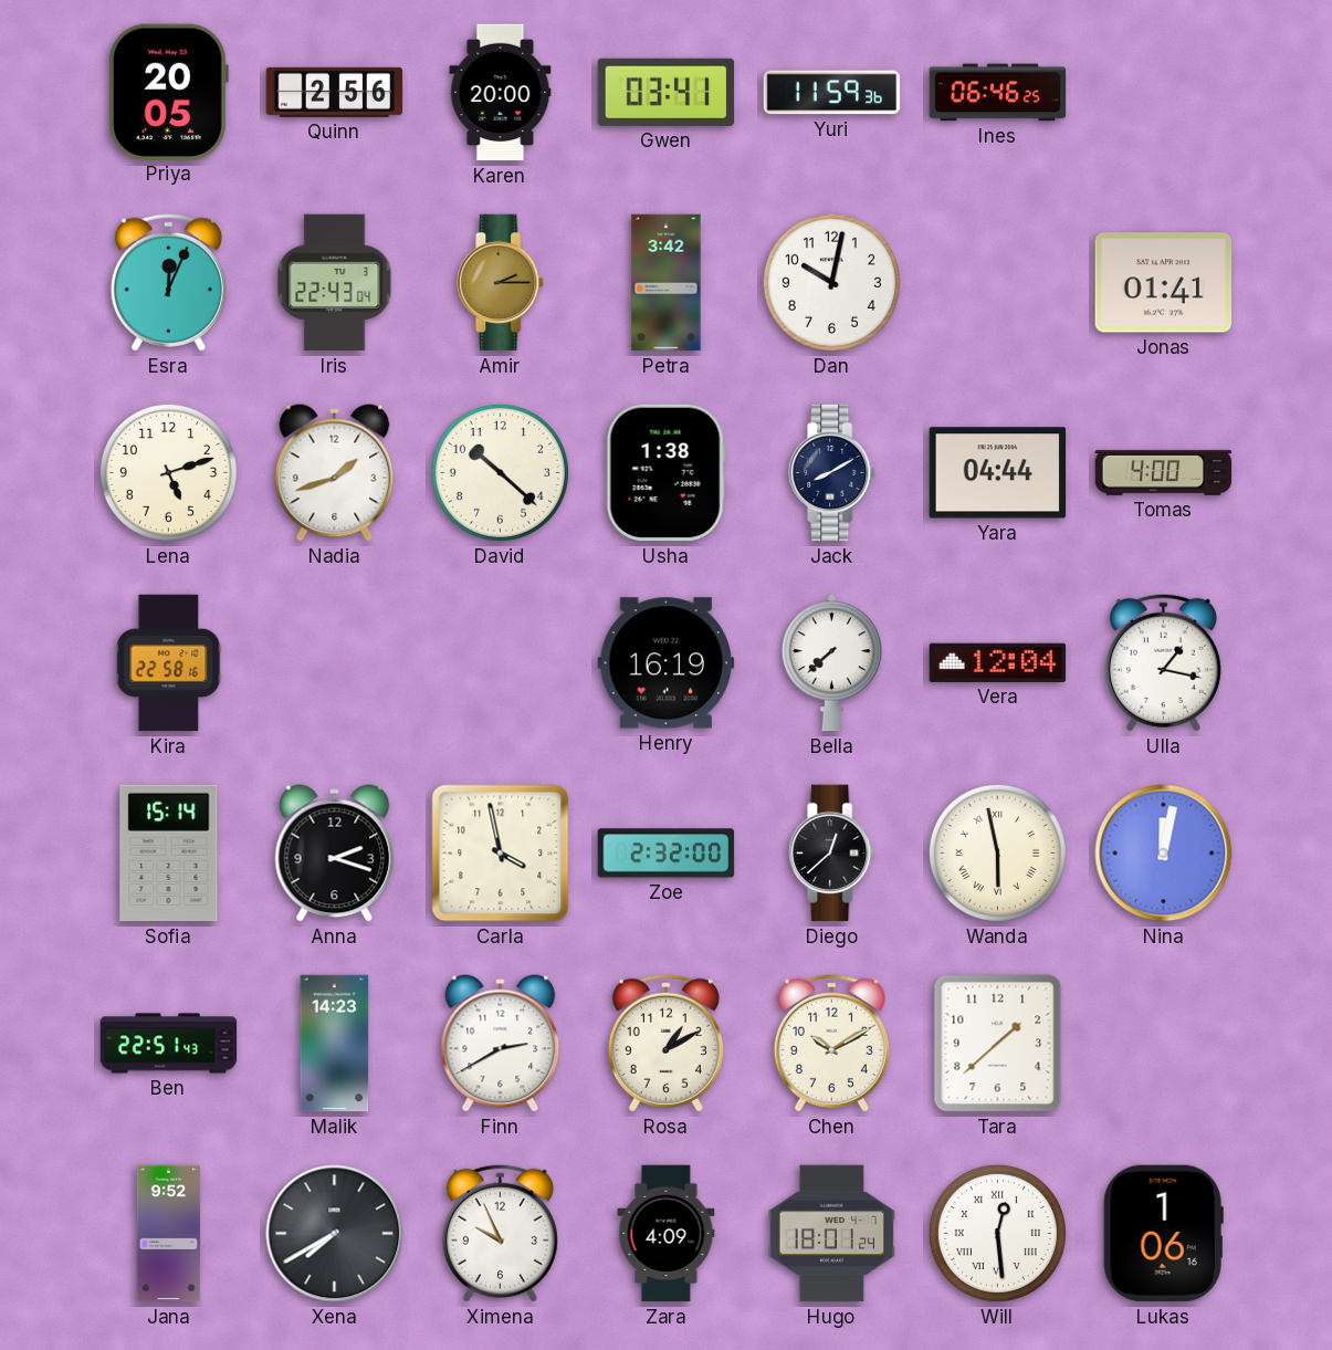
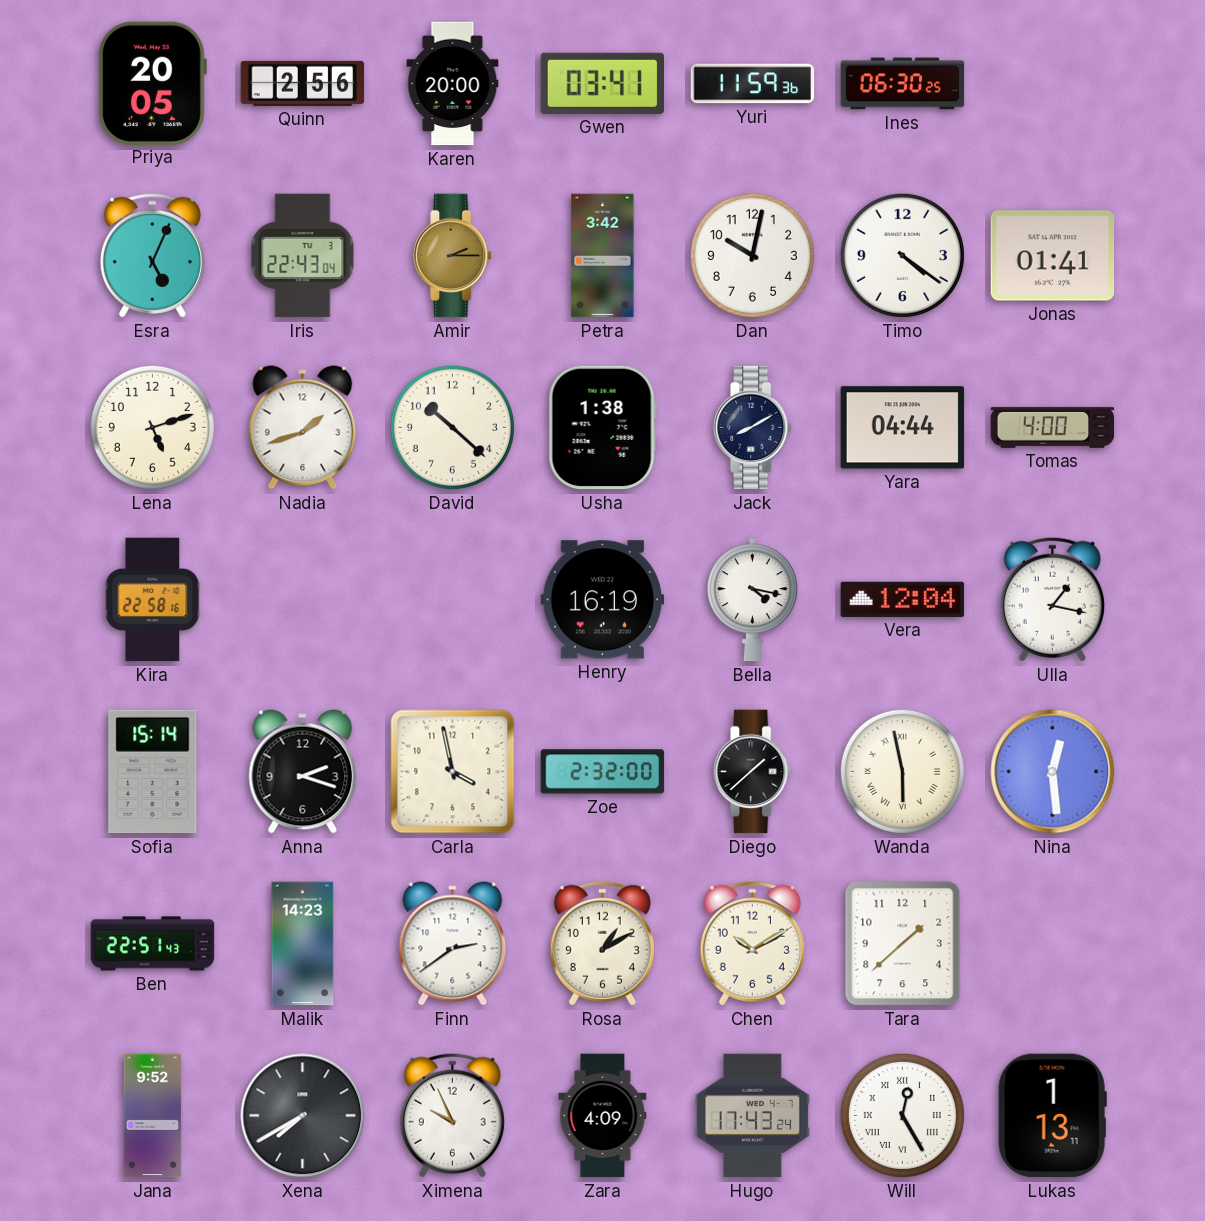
Ines: 06:46 -> 06:30 (903, 84)
Esra: 12:04 -> 5:04 (152, 255)
Timo: none -> 4:21 (902, 255)
Bella: 7:38 -> 4:17 (752, 600)
Diego: 12:38 -> 1:38 (753, 772)
Nina: 12:02 -> 12:29 (1053, 772)
Finn: 2:40 -> 2:39 (453, 944)
Hugo: 18:01 -> 17:43 (752, 1116)
Will: 12:29 -> 12:25 (902, 1115)
Lukas: 1:06 -> 1:13 (1052, 1116)
